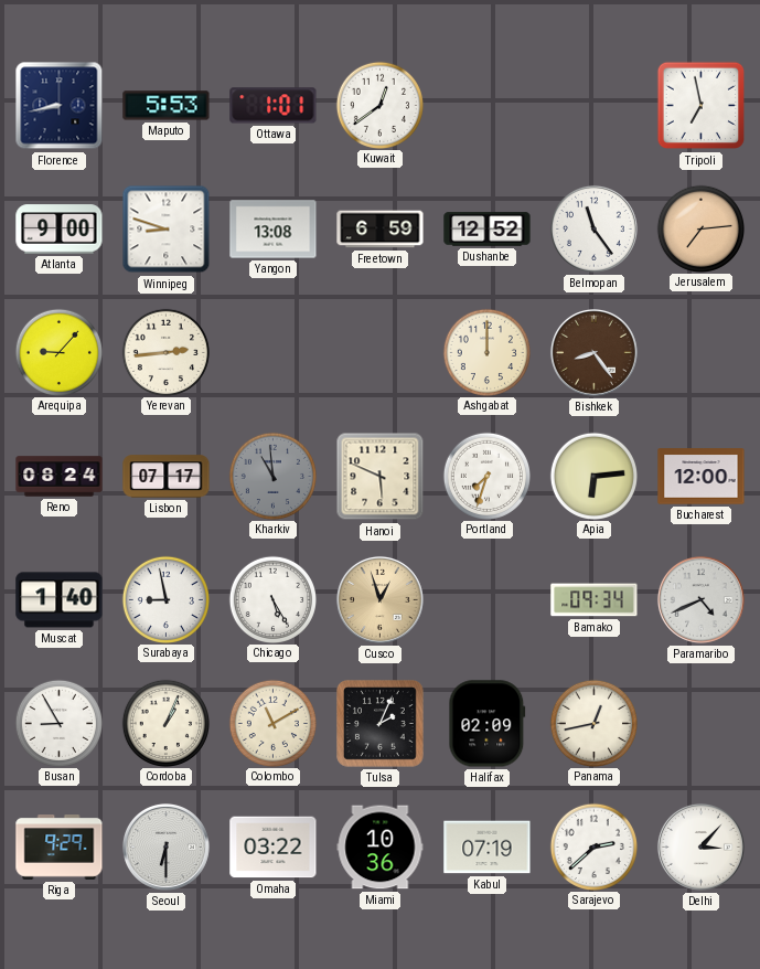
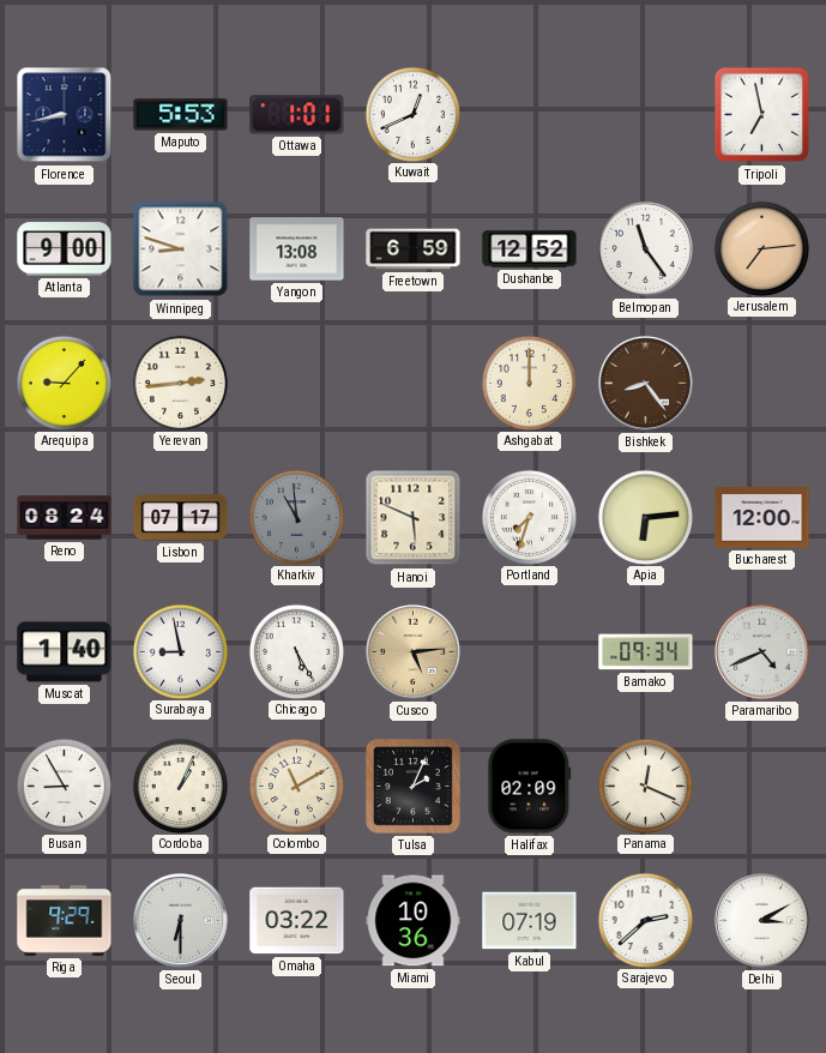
Kuwait: 12:39 -> 12:41 (412, 114)
Cusco: 12:57 -> 5:14 (412, 651)
Panama: 12:43 -> 12:19 (645, 786)
Delhi: 3:07 -> 3:10 (761, 920)
